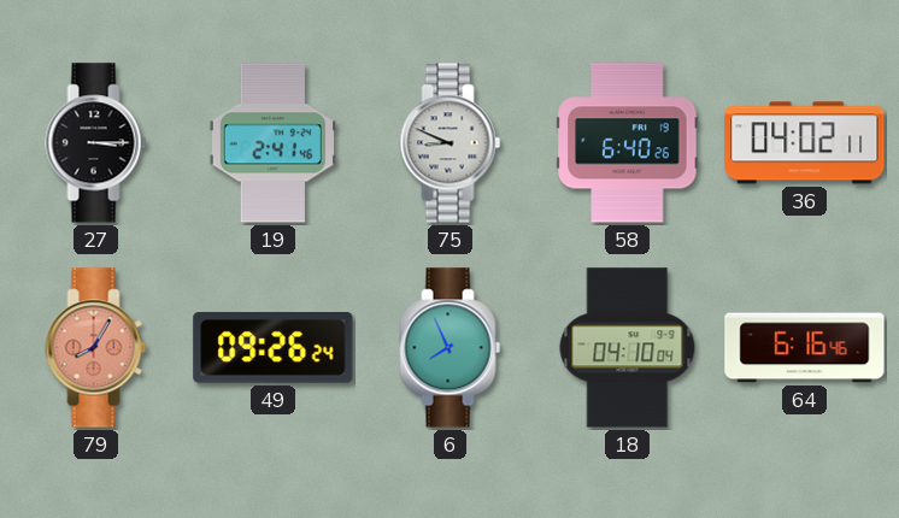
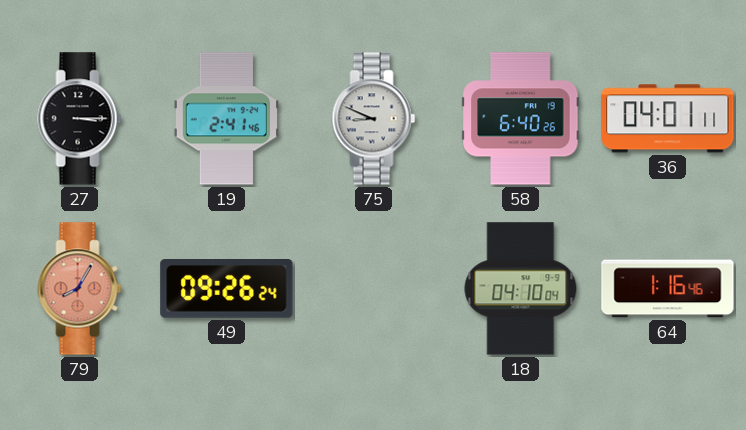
36: 04:02 -> 04:01 (668, 119)
6: 7:56 -> none (451, 348)
64: 6:16 -> 1:16 (668, 289)
